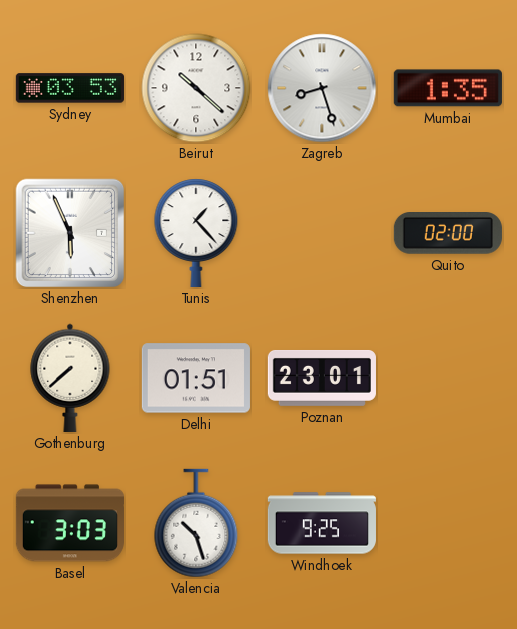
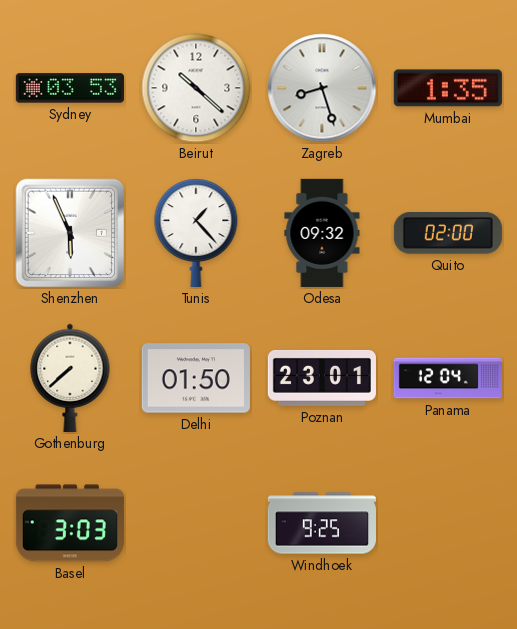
Odesa: none -> 09:32 (322, 233)
Delhi: 01:51 -> 01:50 (196, 378)
Panama: none -> 12:04 (447, 378)
Valencia: 10:27 -> none (196, 523)
